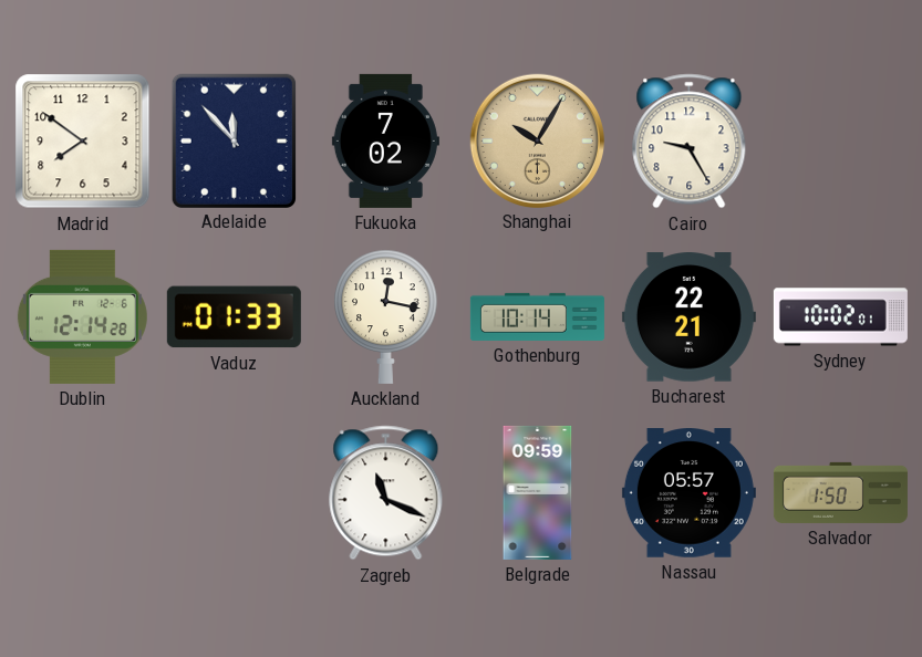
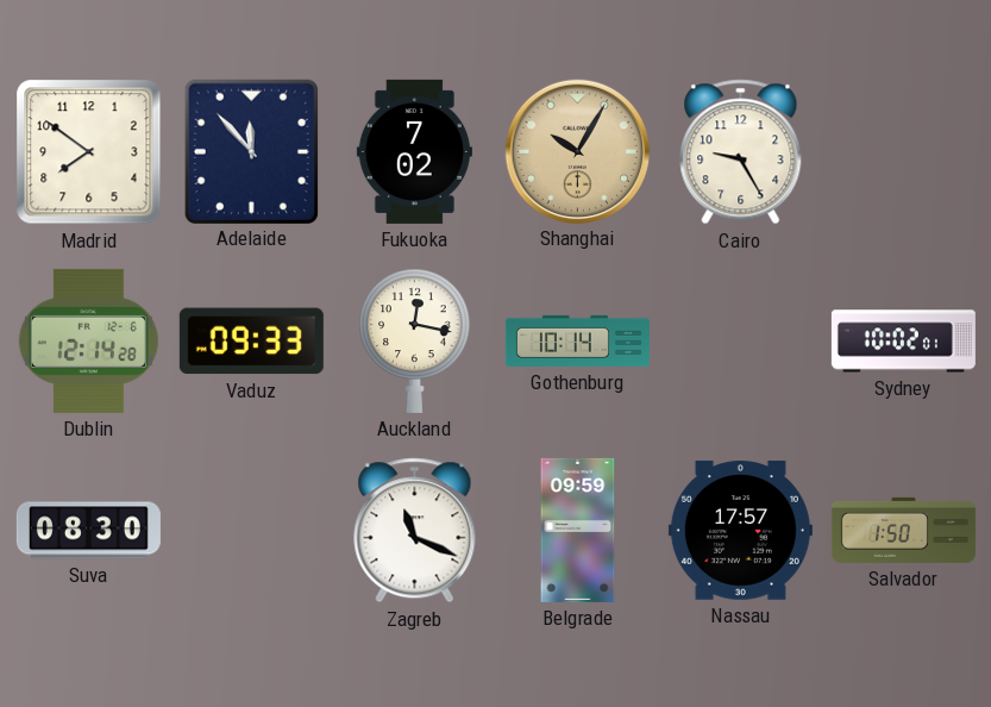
Vaduz: 01:33 -> 09:33 (251, 342)
Bucharest: 22:21 -> none (688, 317)
Suva: none -> 08:30 (88, 531)
Nassau: 05:57 -> 17:57 (740, 531)
